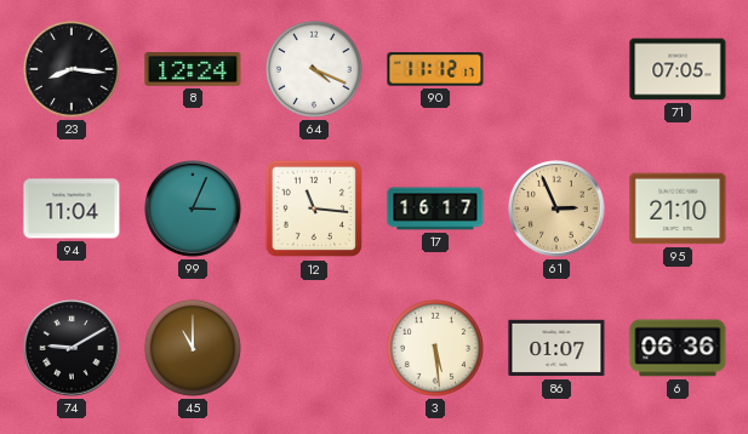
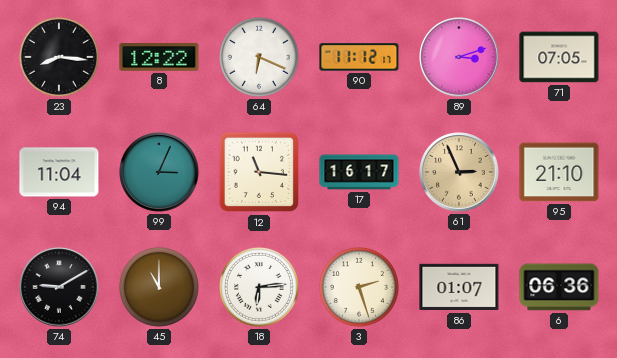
8: 12:24 -> 12:22 (159, 58)
64: 4:19 -> 6:19 (259, 57)
89: none -> 3:12 (459, 57)
18: none -> 6:14 (259, 287)
3: 5:29 -> 2:27 (359, 287)
